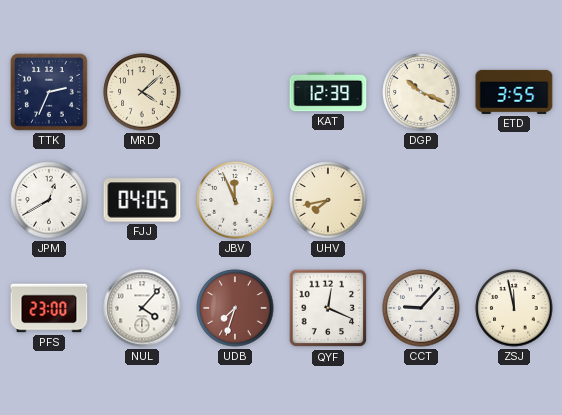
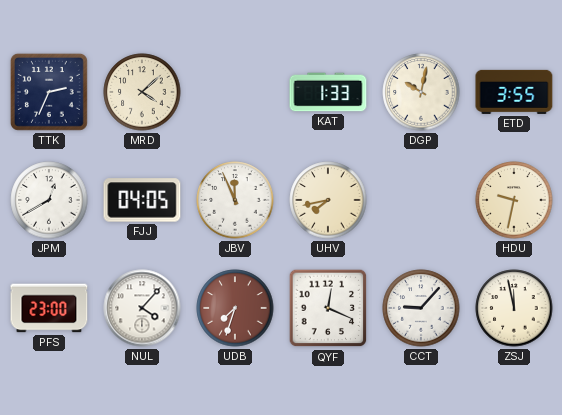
KAT: 12:39 -> 1:33 (328, 92)
DGP: 10:19 -> 10:02 (421, 92)
HDU: none -> 9:32 (514, 200)
